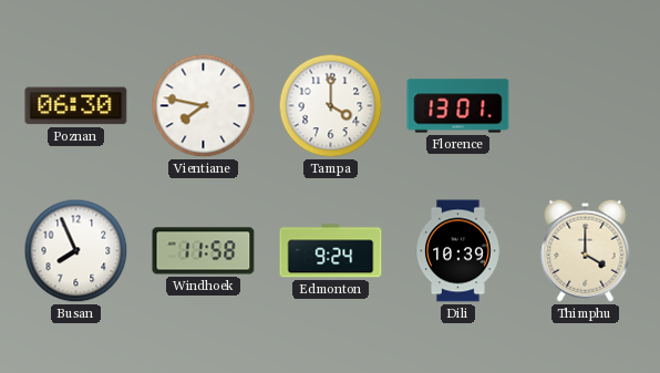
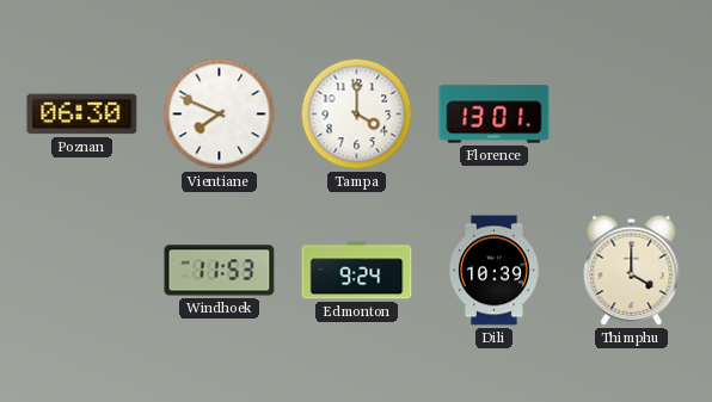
Vientiane: 7:47 -> 7:49 (220, 115)
Busan: 7:56 -> none (76, 251)
Windhoek: 11:58 -> 11:53 (220, 271)
